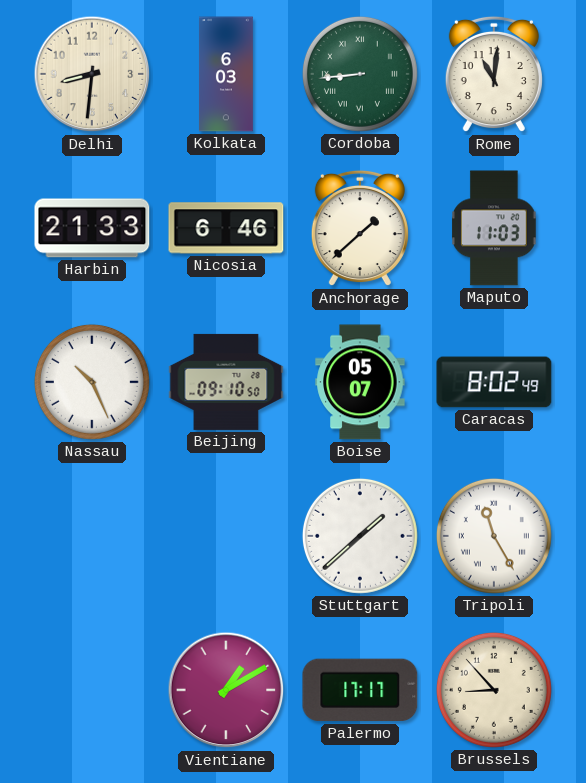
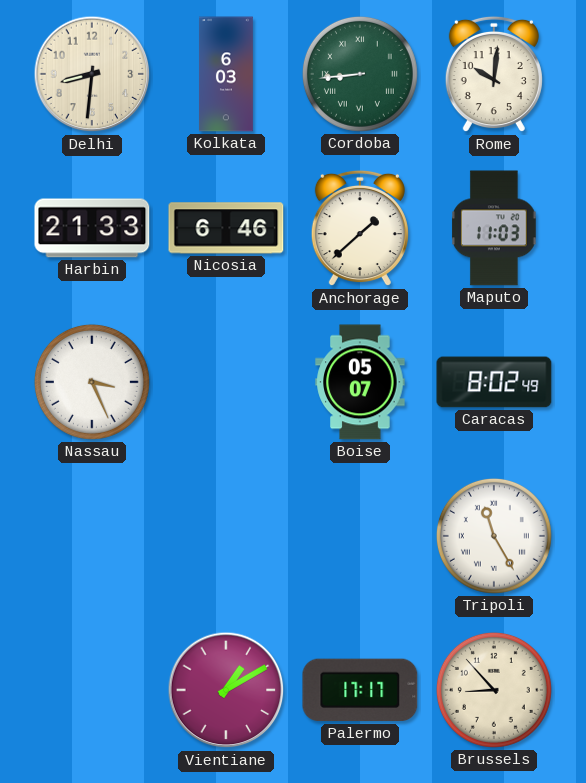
Rome: 11:01 -> 10:01 (494, 74)
Nassau: 10:26 -> 3:26 (92, 382)
Beijing: 09:10 -> none (226, 382)
Stuttgart: 1:38 -> none (360, 536)
